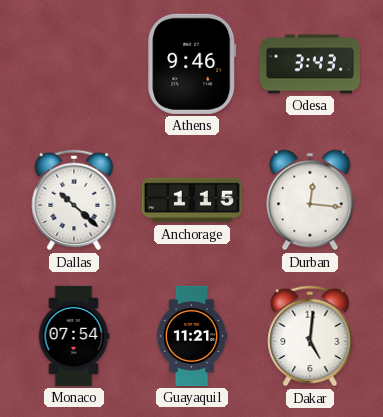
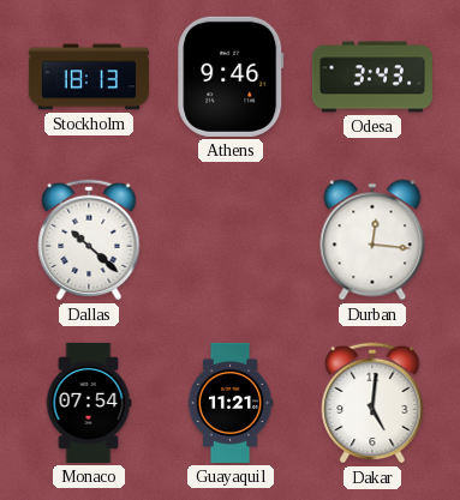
Stockholm: none -> 18:13 (89, 77)
Anchorage: 1:15 -> none (192, 200)
